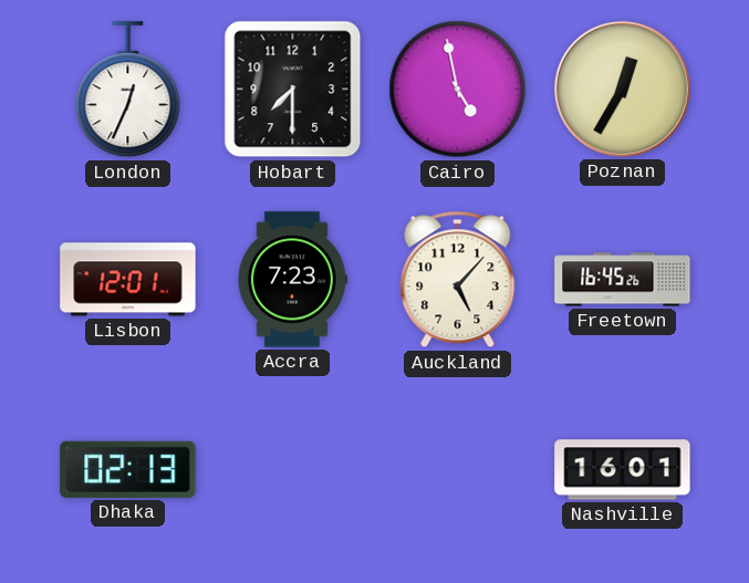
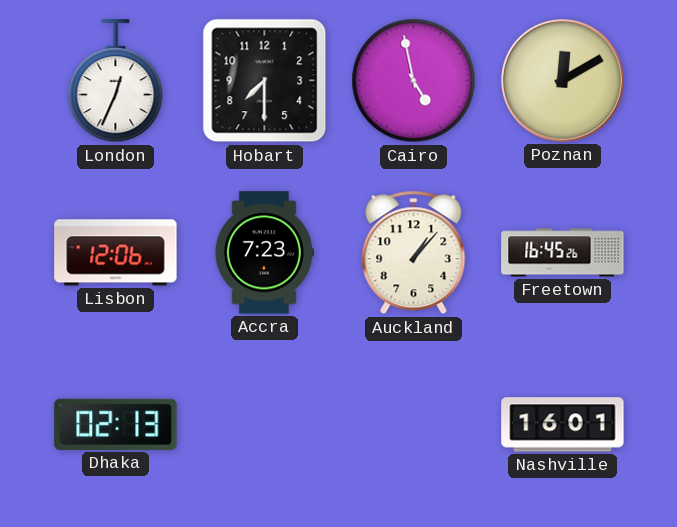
Poznan: 12:35 -> 12:10 (562, 80)
Lisbon: 12:01 -> 12:06 (116, 253)
Auckland: 5:07 -> 1:07 (414, 253)
